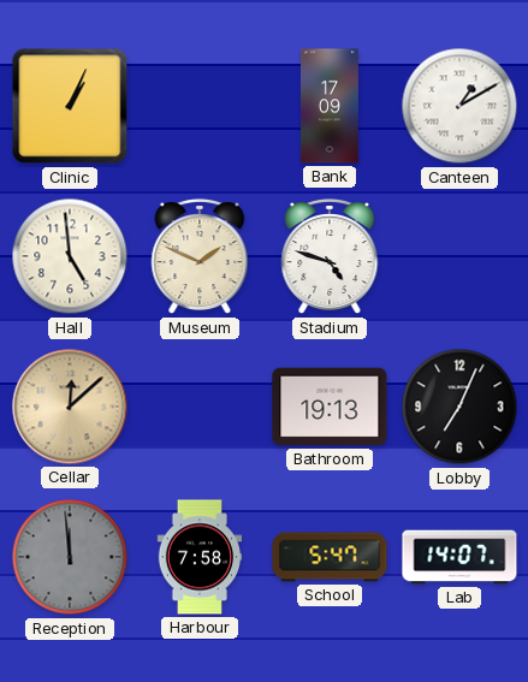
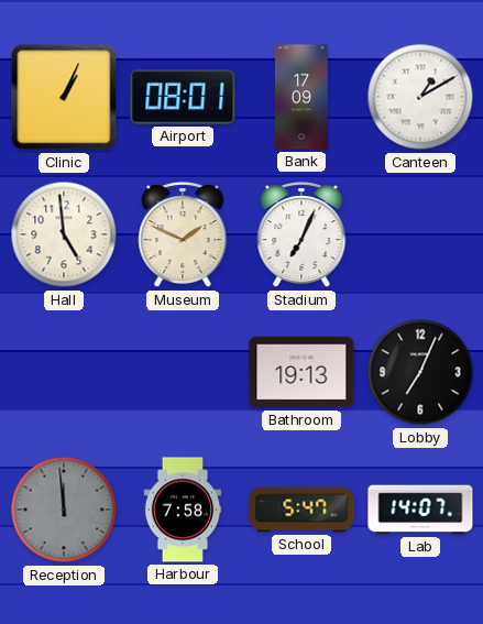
Airport: none -> 08:01 (183, 97)
Stadium: 4:48 -> 7:04 (301, 236)
Cellar: 12:08 -> none (70, 407)
